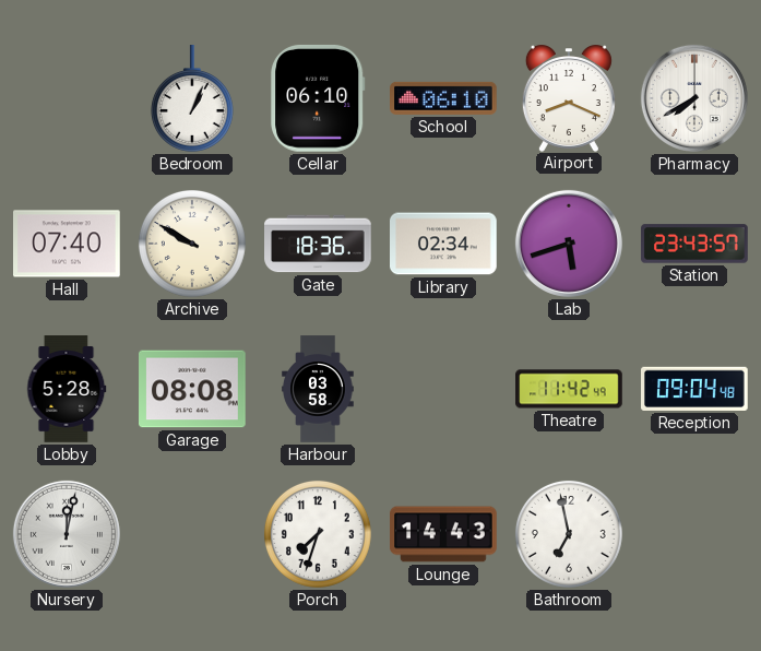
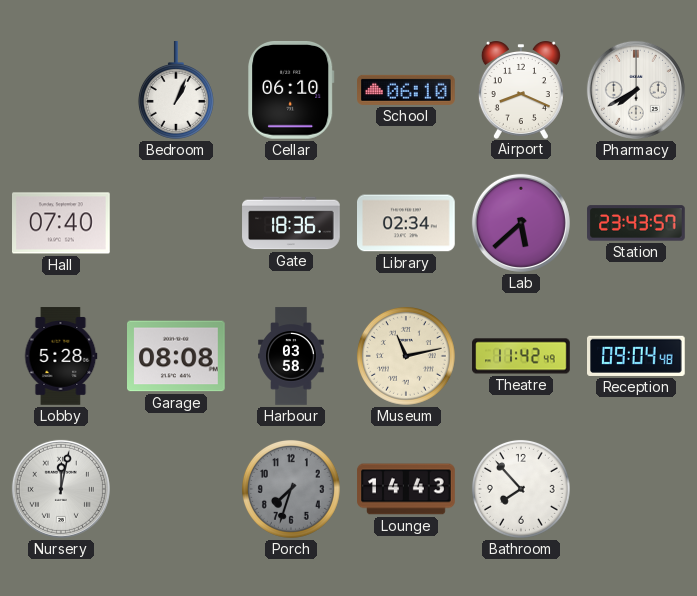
Archive: 9:50 -> none (192, 244)
Lab: 5:42 -> 5:38 (521, 223)
Museum: none -> 11:13 (406, 356)
Porch dial: white -> grey (291, 489)
Bathroom: 6:58 -> 7:53 (521, 489)
